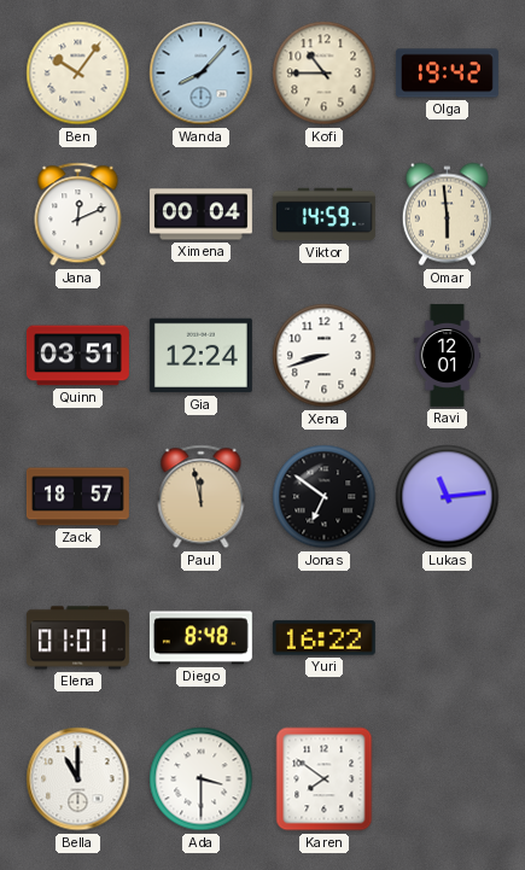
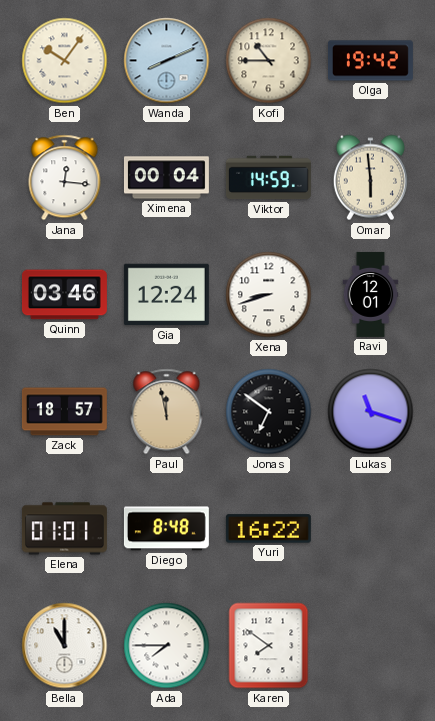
Wanda: 8:07 -> 8:11 (167, 61)
Jana: 12:11 -> 12:16 (65, 178)
Quinn: 03:51 -> 03:46 (64, 295)
Lukas: 11:14 -> 11:18 (371, 412)
Ada: 3:30 -> 7:45 (167, 646)
